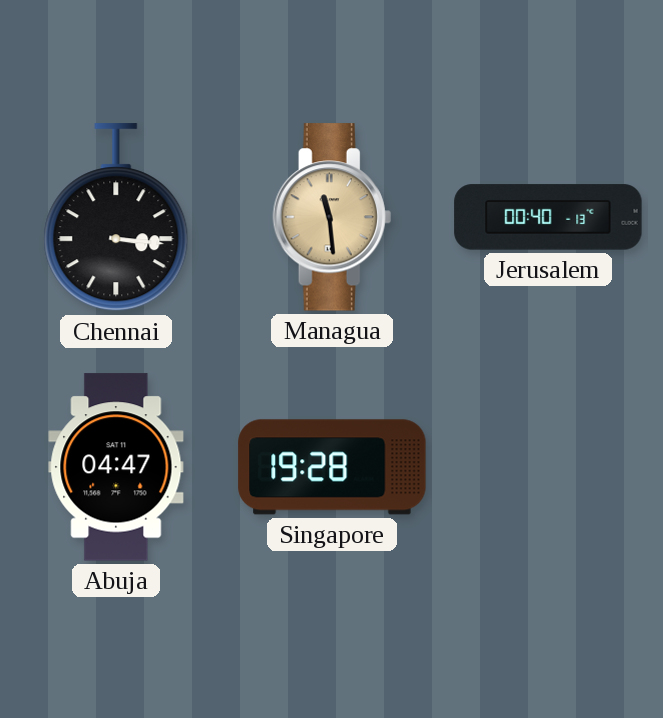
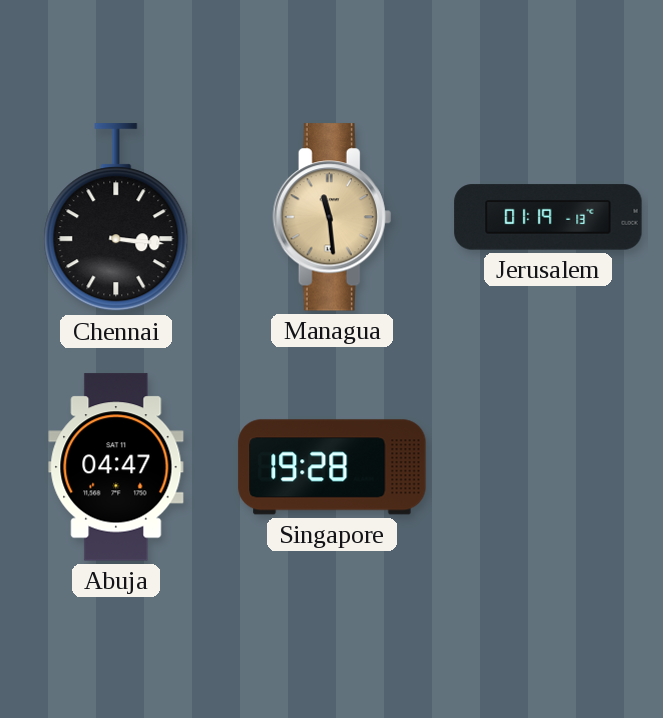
Jerusalem: 00:40 -> 01:19 (548, 217)
